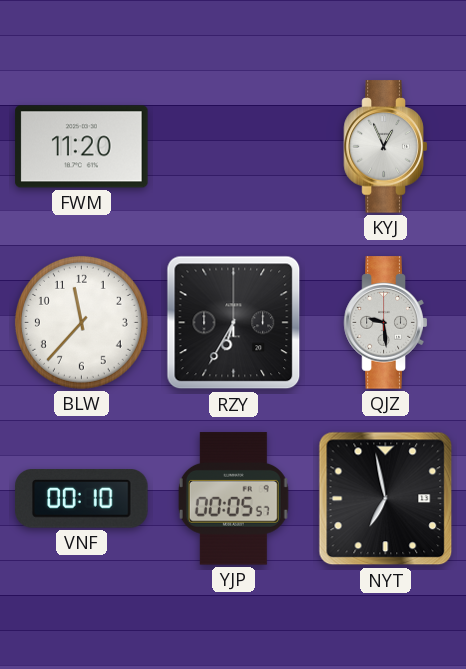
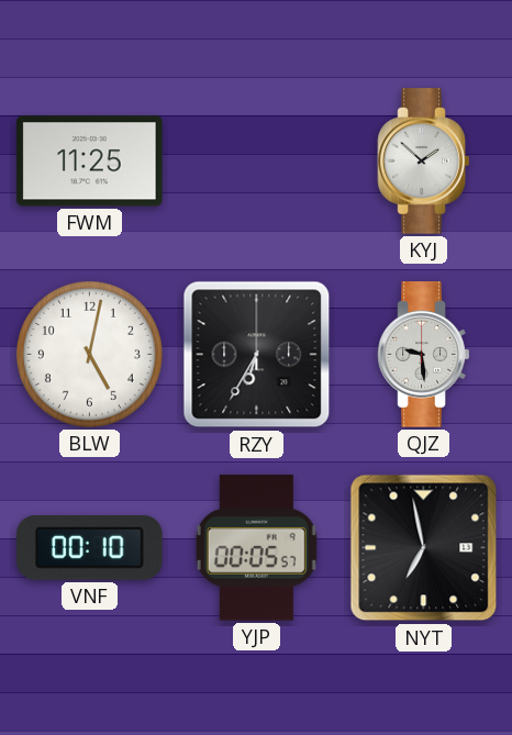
FWM: 11:20 -> 11:25 (90, 162)
KYJ: 12:56 -> 1:52 (424, 162)
BLW: 11:37 -> 5:02 (89, 354)
